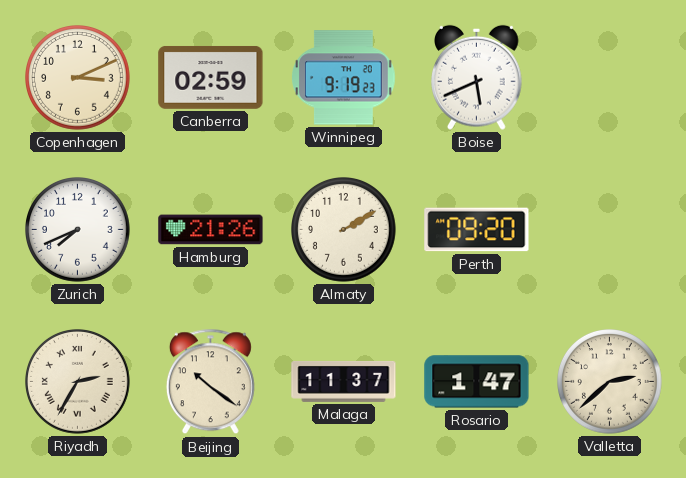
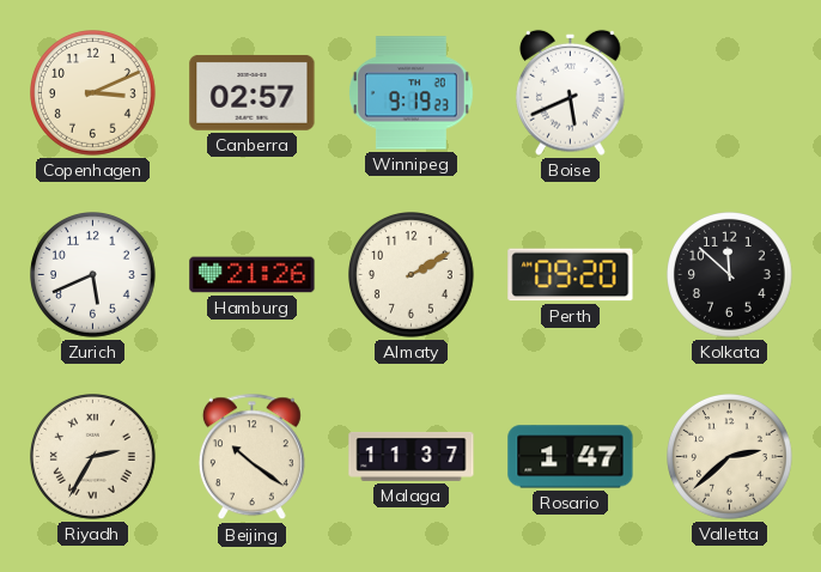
Canberra: 02:59 -> 02:57 (253, 93)
Zurich: 7:41 -> 5:41 (93, 275)
Kolkata: none -> 11:52 (730, 275)
